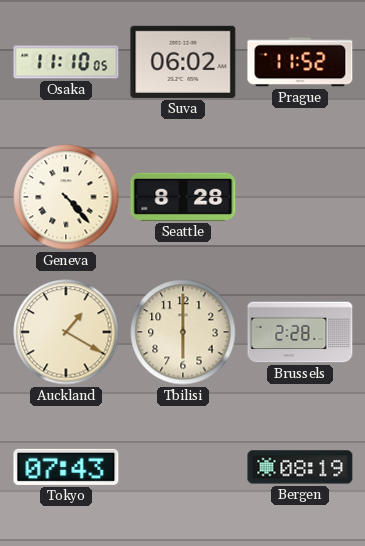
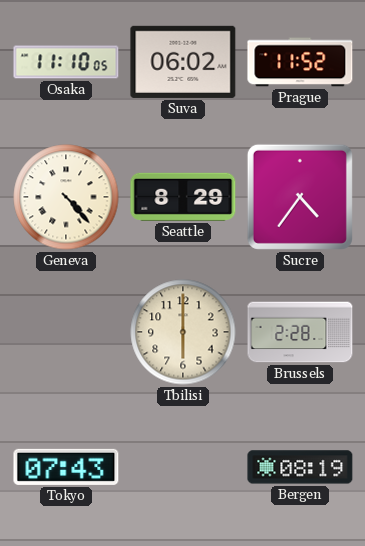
Seattle: 8:28 -> 8:29 (183, 197)
Sucre: none -> 4:36 (300, 197)
Auckland: 1:20 -> none (66, 332)
